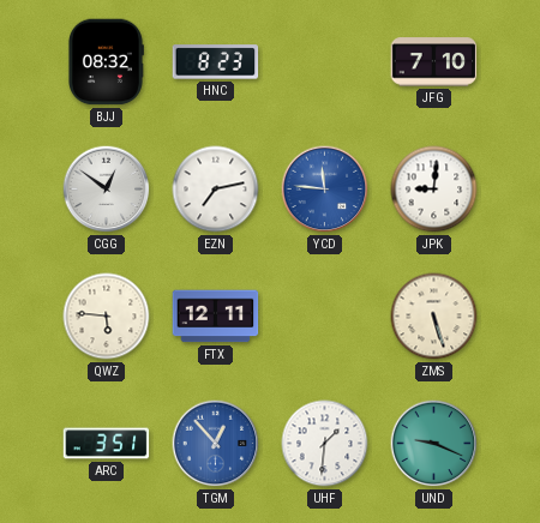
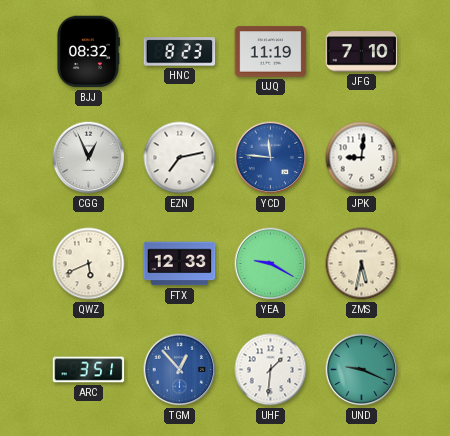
UJQ: none -> 11:19 (271, 52)
CGG: 12:51 -> 12:56 (89, 158)
QWZ: 5:46 -> 5:41 (89, 264)
FTX: 12:11 -> 12:33 (180, 264)
YEA: none -> 9:20 (271, 264)
ZMS: 5:27 -> 5:32 (362, 264)
